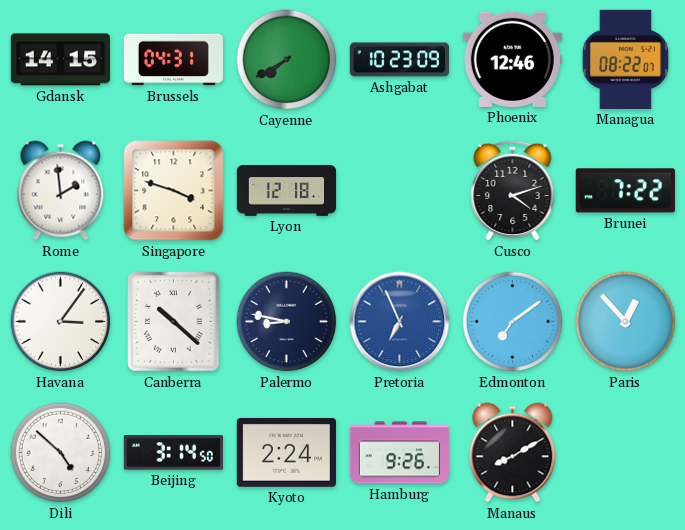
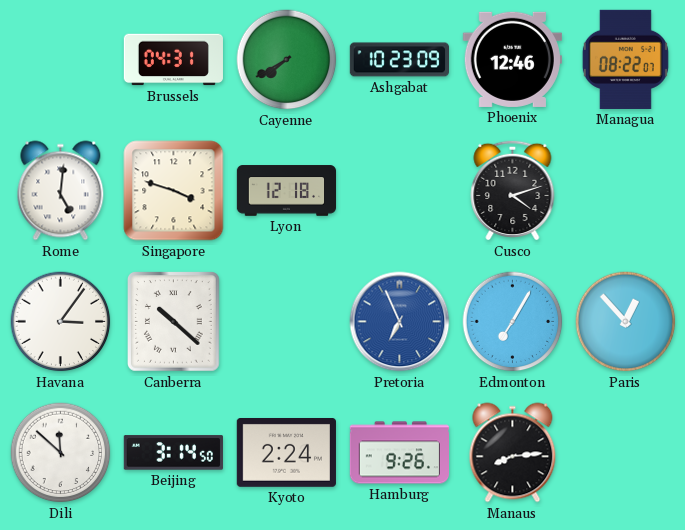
Gdansk: 14:15 -> none (60, 60)
Rome: 1:59 -> 5:01 (61, 191)
Brunei: 7:22 -> none (625, 191)
Palermo: 8:47 -> none (287, 322)
Edmonton: 7:09 -> 7:05 (513, 322)
Dili: 4:52 -> 11:52 (61, 453)
Manaus: 8:10 -> 8:14 (513, 453)
